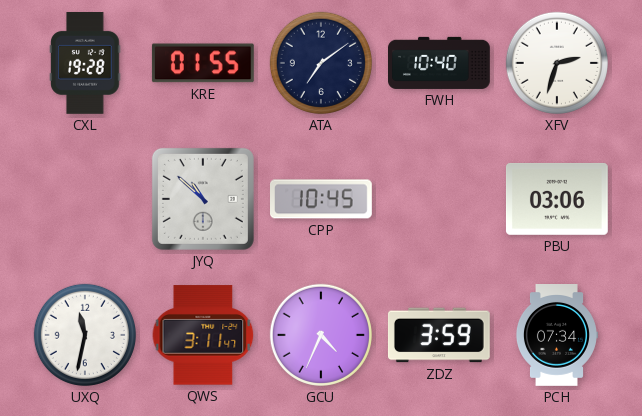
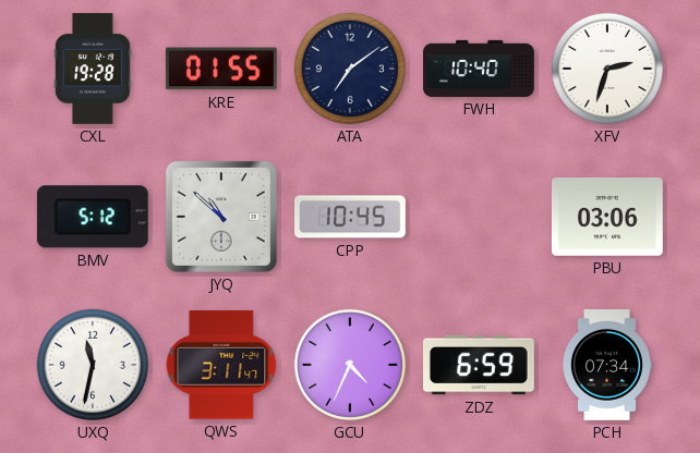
BMV: none -> 5:12 (93, 217)
ZDZ: 3:59 -> 6:59 (479, 365)
